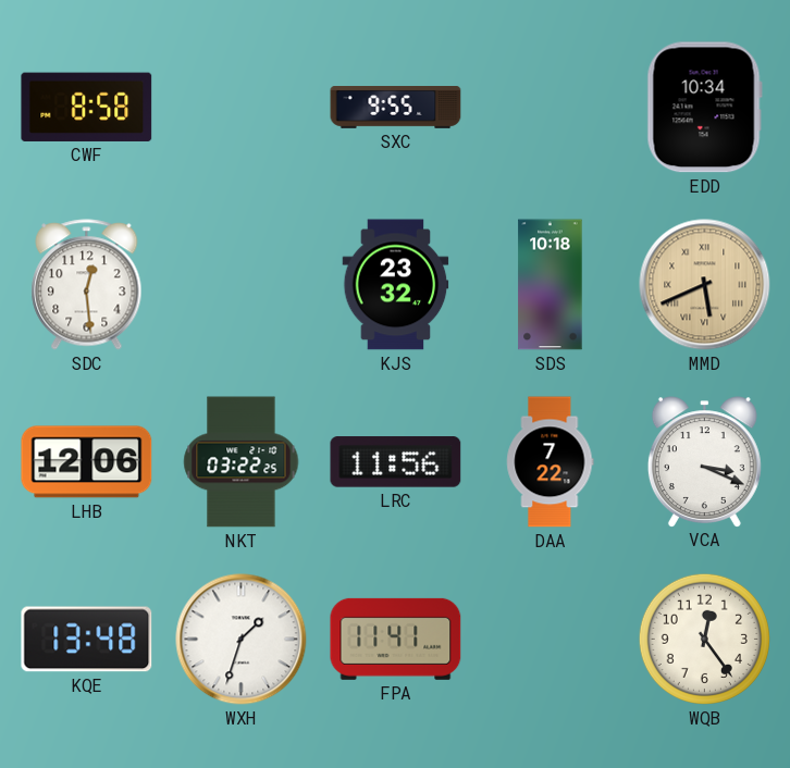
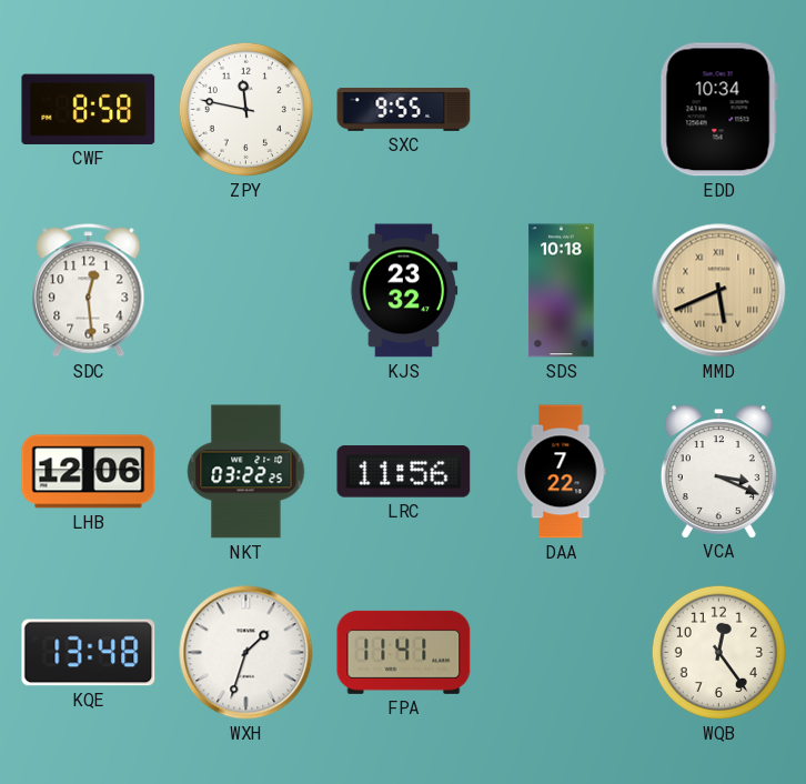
ZPY: none -> 11:47 (245, 109)
